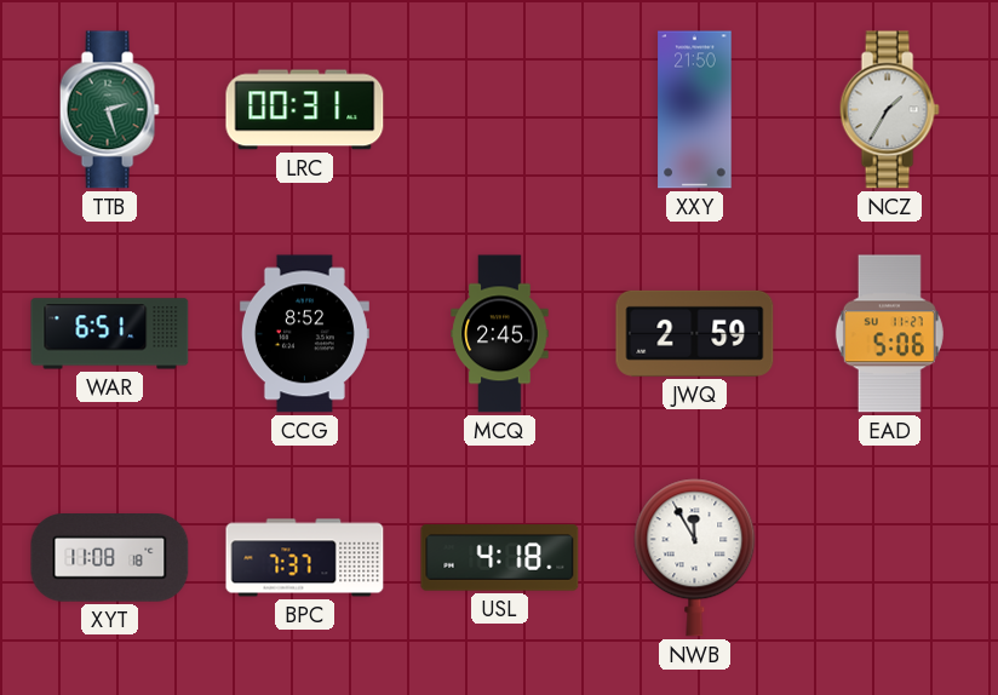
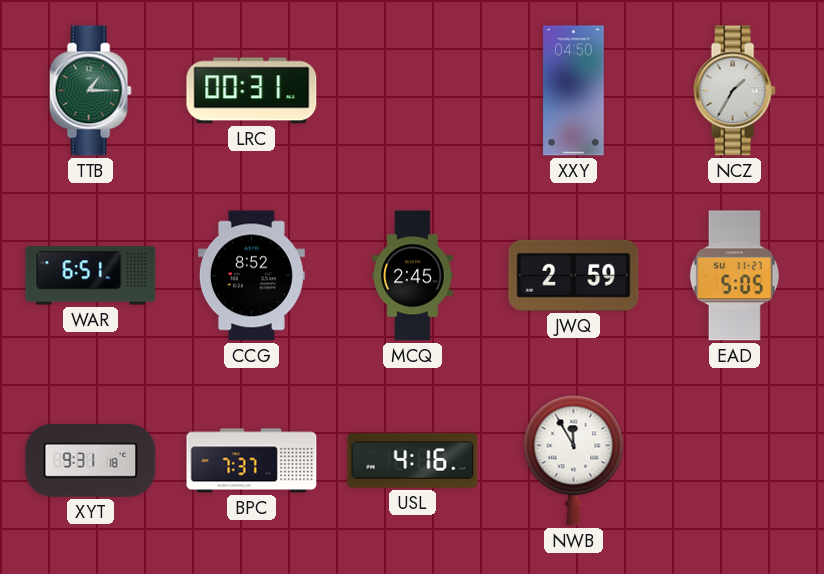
TTB: 2:27 -> 1:15 (90, 91)
XXY: 21:50 -> 04:50 (574, 91)
EAD: 5:06 -> 5:05 (734, 276)
XYT: 11:08 -> 9:31 (91, 461)
USL: 4:18 -> 4:16 (413, 461)
